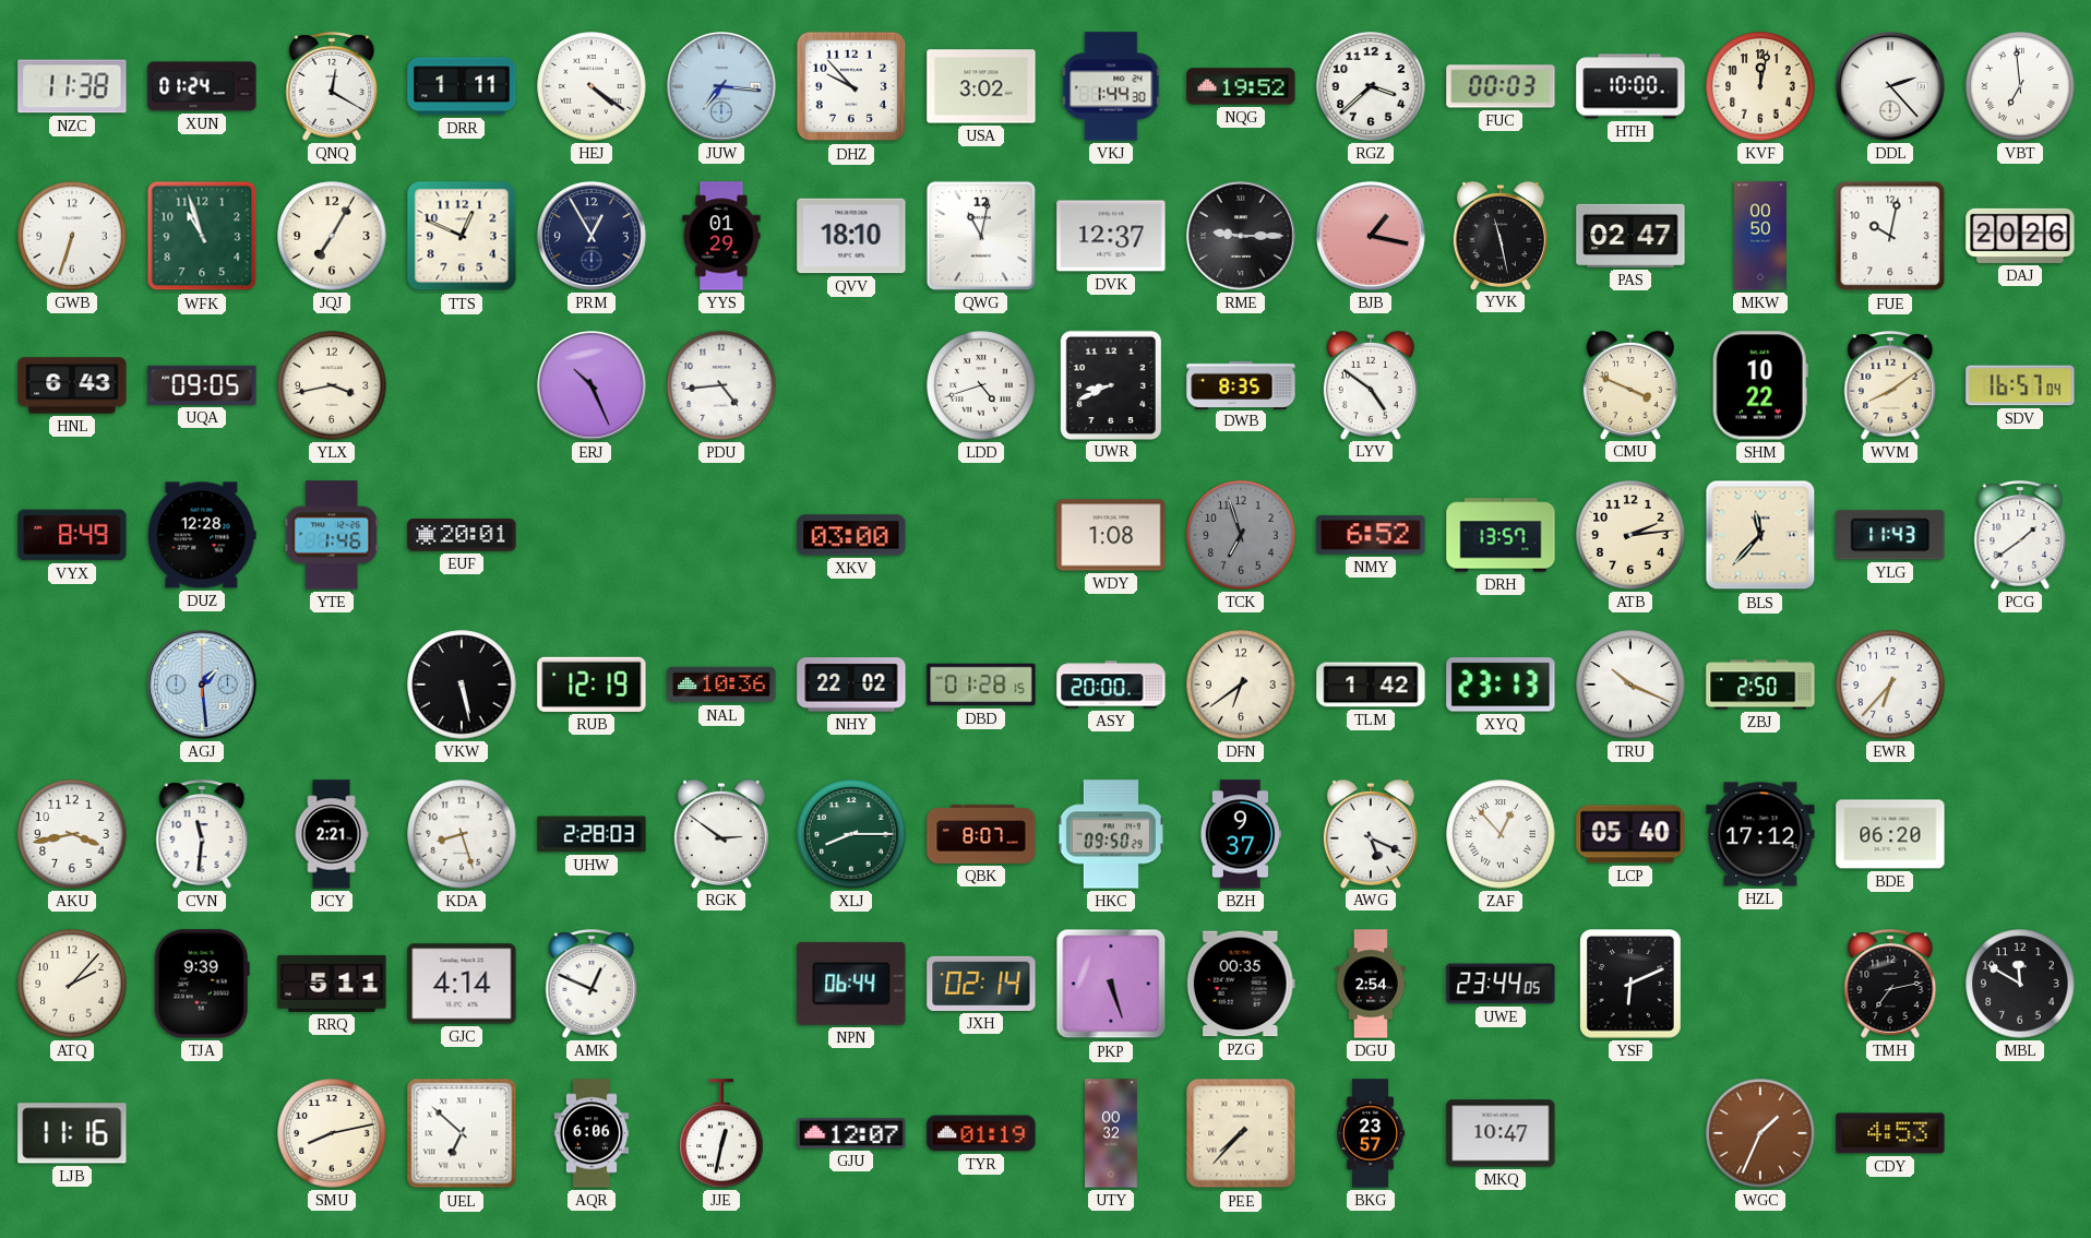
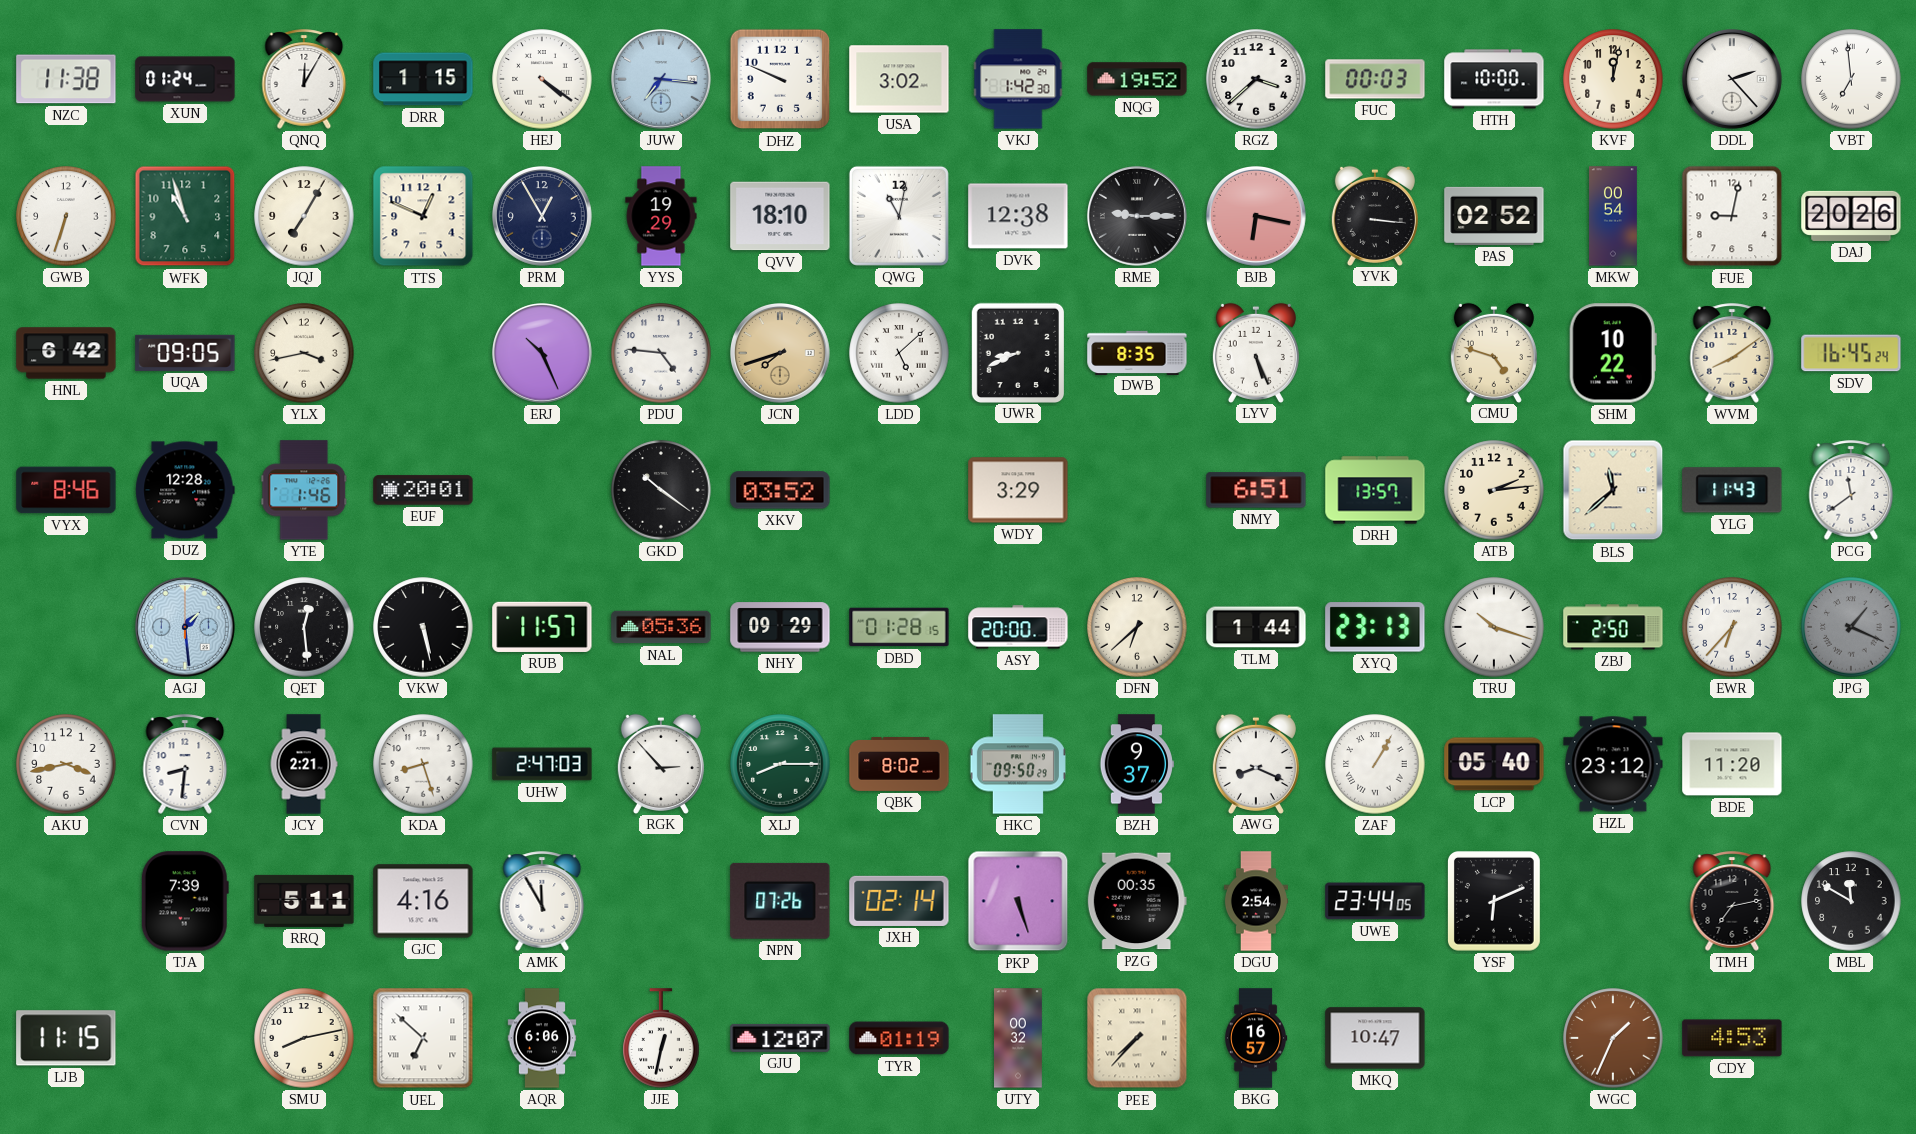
QNQ: 12:20 -> 12:05 (304, 79)
DRR: 1:11 -> 1:15 (423, 79)
DHZ: 9:53 -> 9:49 (780, 79)
VKJ: 1:44 -> 1:42 (1018, 79)
YYS: 01:29 -> 19:29 (661, 216)
DVK: 12:37 -> 12:38 (1018, 216)
BJB: 1:17 -> 6:17 (1257, 217)
YVK: 11:28 -> 3:16 (1375, 215)
PAS: 02:47 -> 02:52 (1494, 216)
MKW: 00:50 -> 00:54 (1614, 216)
FUE: 10:02 -> 9:02 (1732, 216)
HNL: 6:43 -> 6:42 (66, 353)
PDU: 4:44 -> 4:46 (661, 353)
JCN: none -> 7:42 (781, 354)
LDD: 4:42 -> 5:08 (899, 353)
LYV: 4:51 -> 5:26 (1256, 352)
CMU: 3:49 -> 4:48 (1494, 352)
SDV: 16:57 -> 16:45 (1851, 353)
VYX: 8:49 -> 8:46 (66, 490)
GKD: none -> 10:21 (661, 490)
XKV: 03:00 -> 03:52 (780, 490)
WDY: 1:08 -> 3:29 (1018, 490)
TCK: 6:57 -> none (1241, 535)
NMY: 6:52 -> 6:51 (1256, 490)
BLS: 11:37 -> 11:38 (1613, 490)
PCG: 1:39 -> 11:39 (1851, 490)
QET: none -> 12:29 (304, 627)
RUB: 12:19 -> 11:57 (542, 627)
NAL: 10:36 -> 05:36 (661, 627)
NHY: 22:02 -> 09:29 (780, 627)
DFN: 6:39 -> 6:38 (1137, 627)
TLM: 1:42 -> 1:44 (1256, 627)
TRU: 10:19 -> 10:18 (1494, 627)
JPG: none -> 1:19 (1851, 627)
CVN: 11:31 -> 8:31 (185, 764)
UHW: 2:28 -> 2:47 (542, 764)
RGK: 2:51 -> 2:53 (661, 763)
QBK: 8:07 -> 8:02 (899, 764)
AWG: 5:19 -> 8:19 (1256, 763)
ZAF: 12:53 -> 1:05 (1375, 764)
HZL: 17:12 -> 23:12 (1613, 764)
BDE: 06:20 -> 11:20 (1732, 764)
ATQ: 2:07 -> none (72, 984)
TJA: 9:39 -> 7:39 (185, 901)
GJC: 4:14 -> 4:16 (423, 901)
AMK: 12:49 -> 11:55 (542, 901)
NPN: 06:44 -> 07:26 (780, 901)
LJB: 11:16 -> 11:15 (66, 1038)
BKG: 23:57 -> 16:57 (1256, 1038)
